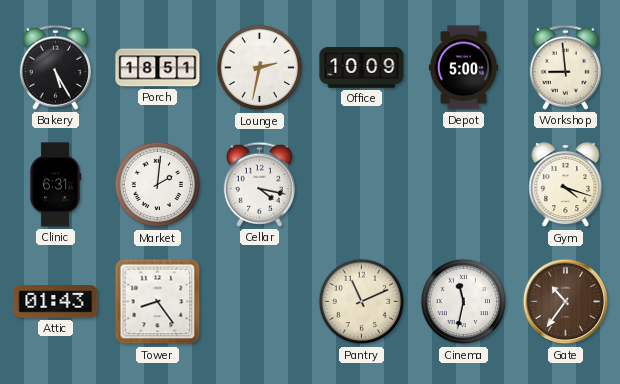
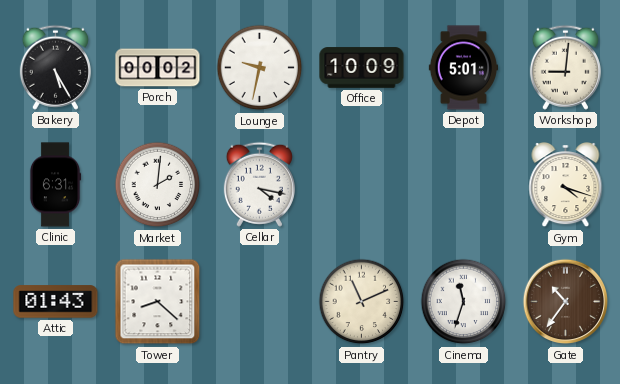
Porch: 18:51 -> 00:02 (158, 68)
Lounge: 2:32 -> 9:32 (260, 68)
Depot: 5:00 -> 5:01 (464, 68)
Workshop: 8:59 -> 9:01 (565, 67)
Tower: 8:24 -> 8:22 (158, 302)
Cinema: 11:32 -> 11:33 (464, 302)
